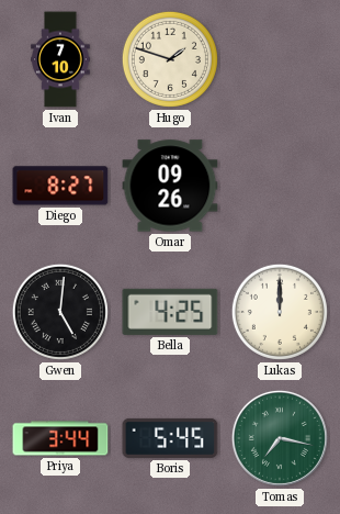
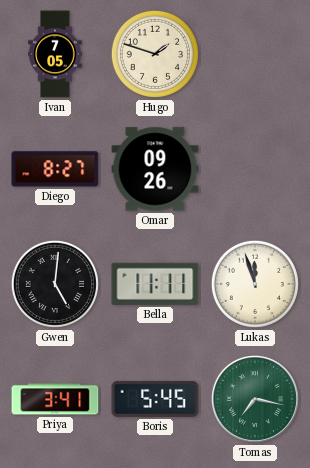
Ivan: 7:10 -> 7:05 (55, 54)
Bella: 4:25 -> 11:11 (155, 284)
Lukas: 12:00 -> 11:57 (255, 284)
Priya: 3:44 -> 3:41 (55, 399)
